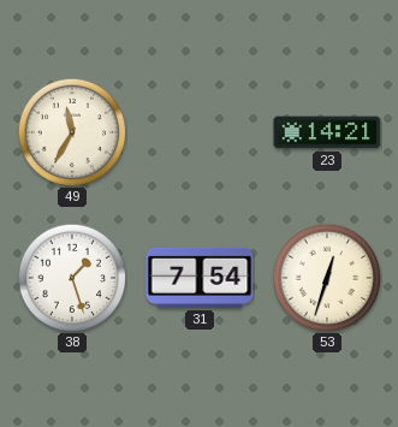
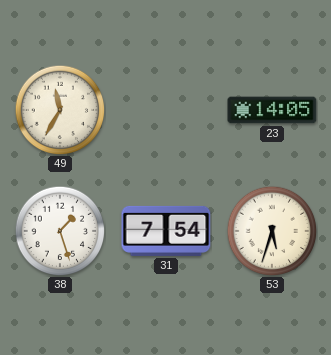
23: 14:21 -> 14:05 (272, 110)
53: 12:33 -> 5:33 (272, 231)
